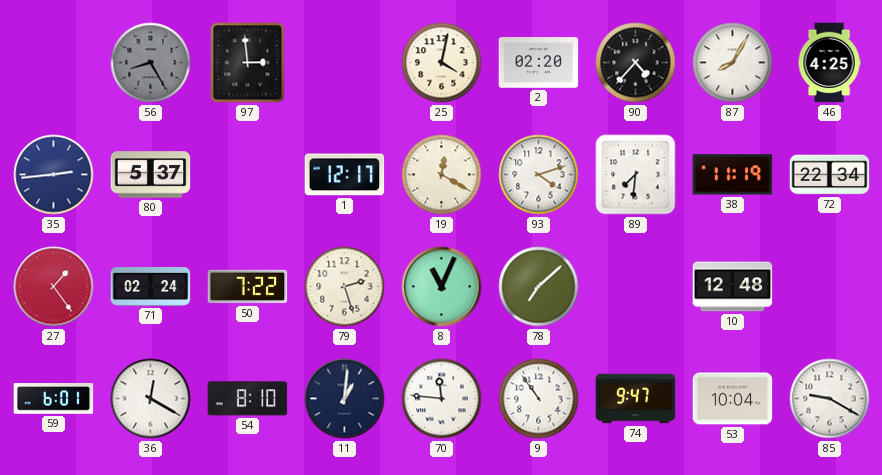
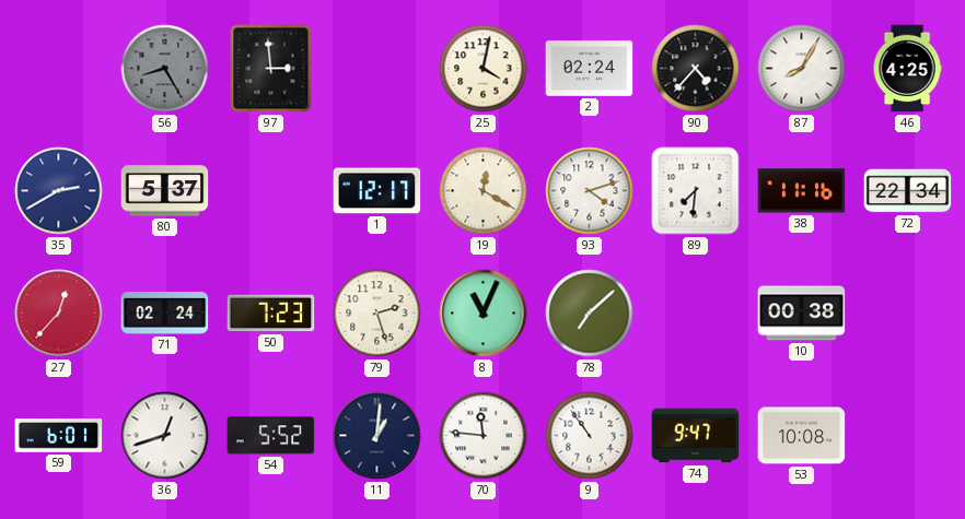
2: 02:20 -> 02:24 (590, 69)
35: 2:44 -> 2:40 (59, 191)
38: 11:19 -> 11:16 (802, 191)
27: 1:24 -> 12:37 (59, 314)
50: 7:22 -> 7:23 (271, 314)
10: 12:48 -> 00:38 (802, 314)
36: 12:20 -> 12:42 (165, 436)
54: 8:10 -> 5:52 (271, 436)
53: 10:04 -> 10:08 (802, 436)
85: 9:20 -> none (830, 399)
